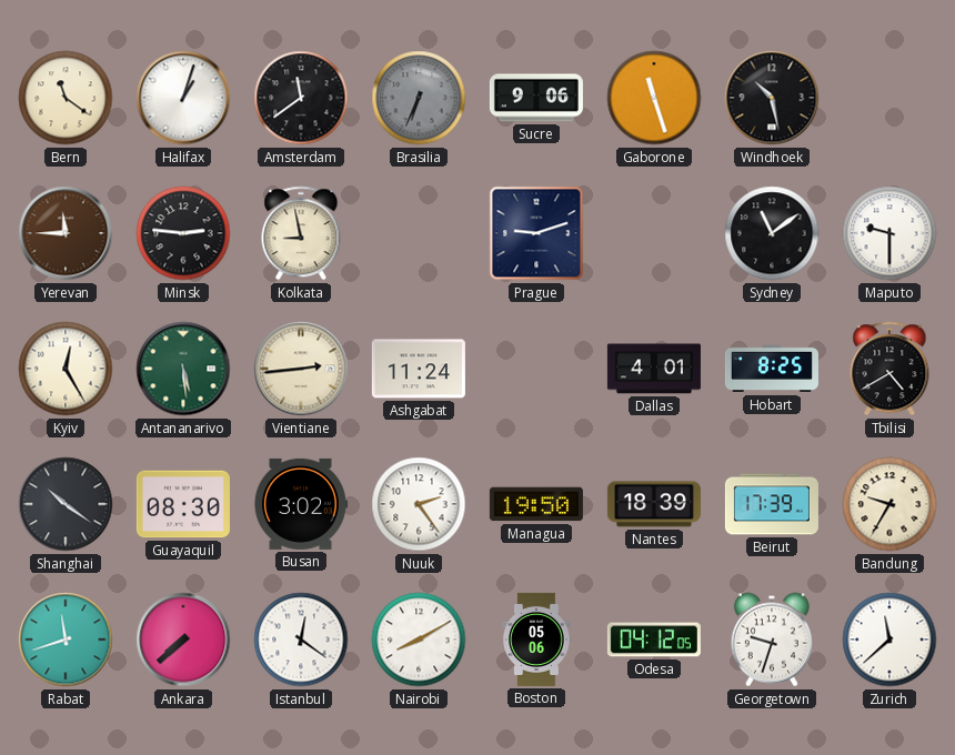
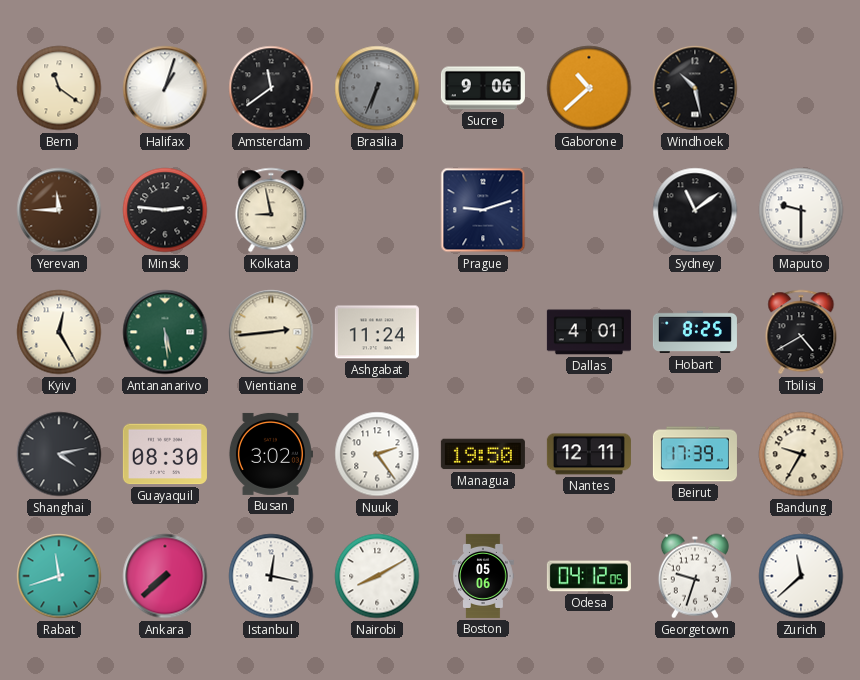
Gaborone: 11:27 -> 10:38 (589, 88)
Shanghai: 10:21 -> 4:13 (59, 454)
Nantes: 18:39 -> 12:11 (589, 454)
Istanbul: 12:21 -> 12:17 (271, 576)
